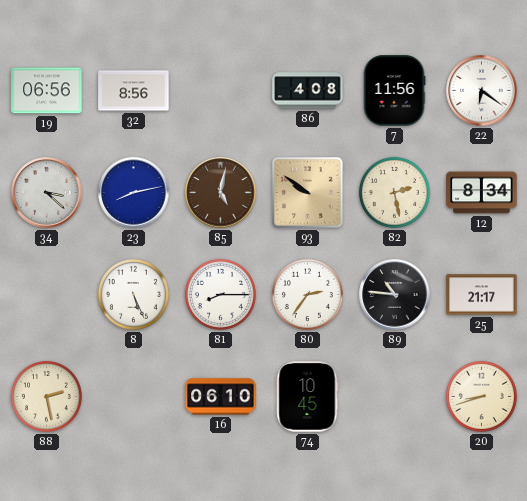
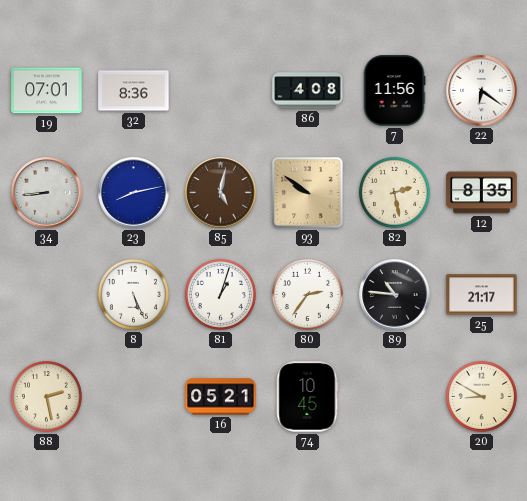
19: 06:56 -> 07:01 (47, 91)
32: 8:56 -> 8:36 (134, 91)
34: 3:22 -> 8:44 (47, 193)
12: 8:34 -> 8:35 (482, 193)
81: 8:15 -> 1:03 (220, 294)
16: 06:10 -> 05:21 (221, 397)
20: 8:42 -> 8:50 (481, 396)
